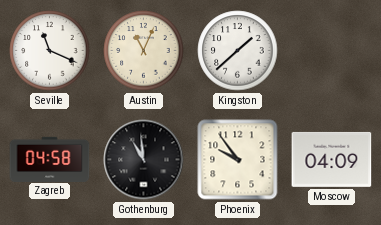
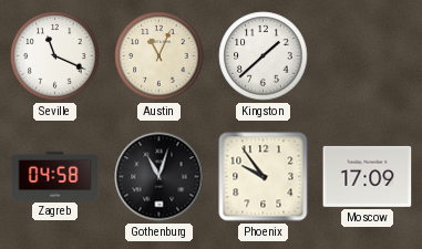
Gothenburg: 10:59 -> 11:03 (159, 177)
Moscow: 04:09 -> 17:09 (368, 176)
